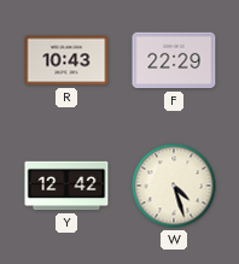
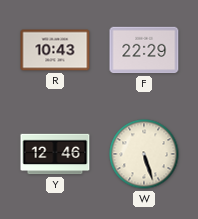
Y: 12:42 -> 12:46 (55, 154)
W: 4:27 -> 5:27 (144, 154)
